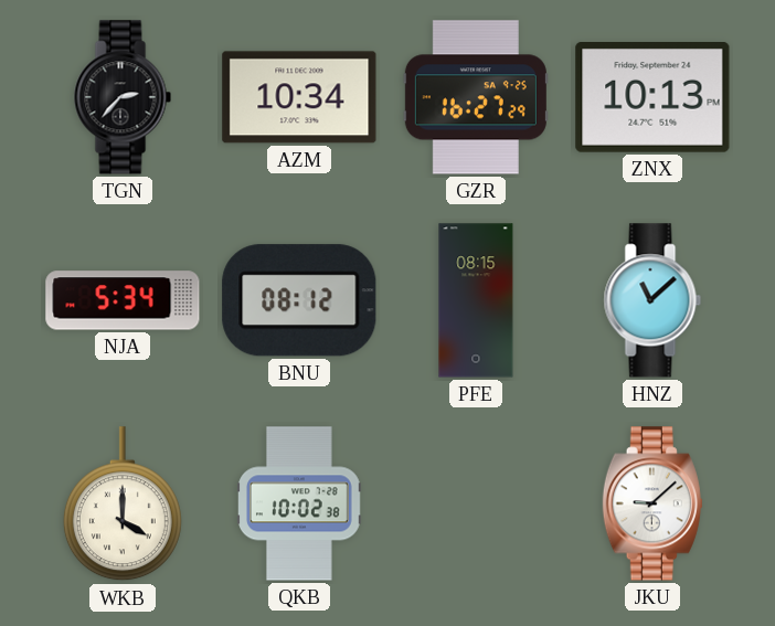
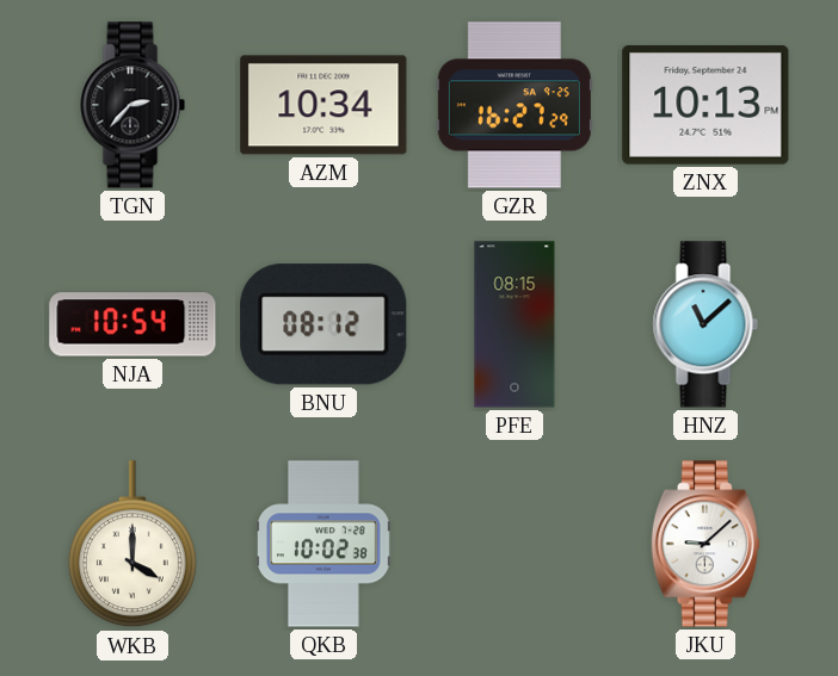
NJA: 5:34 -> 10:54 (133, 324)
